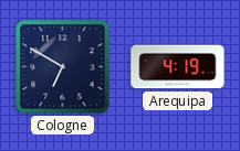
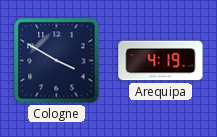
Cologne: 6:50 -> 3:50 (57, 61)
